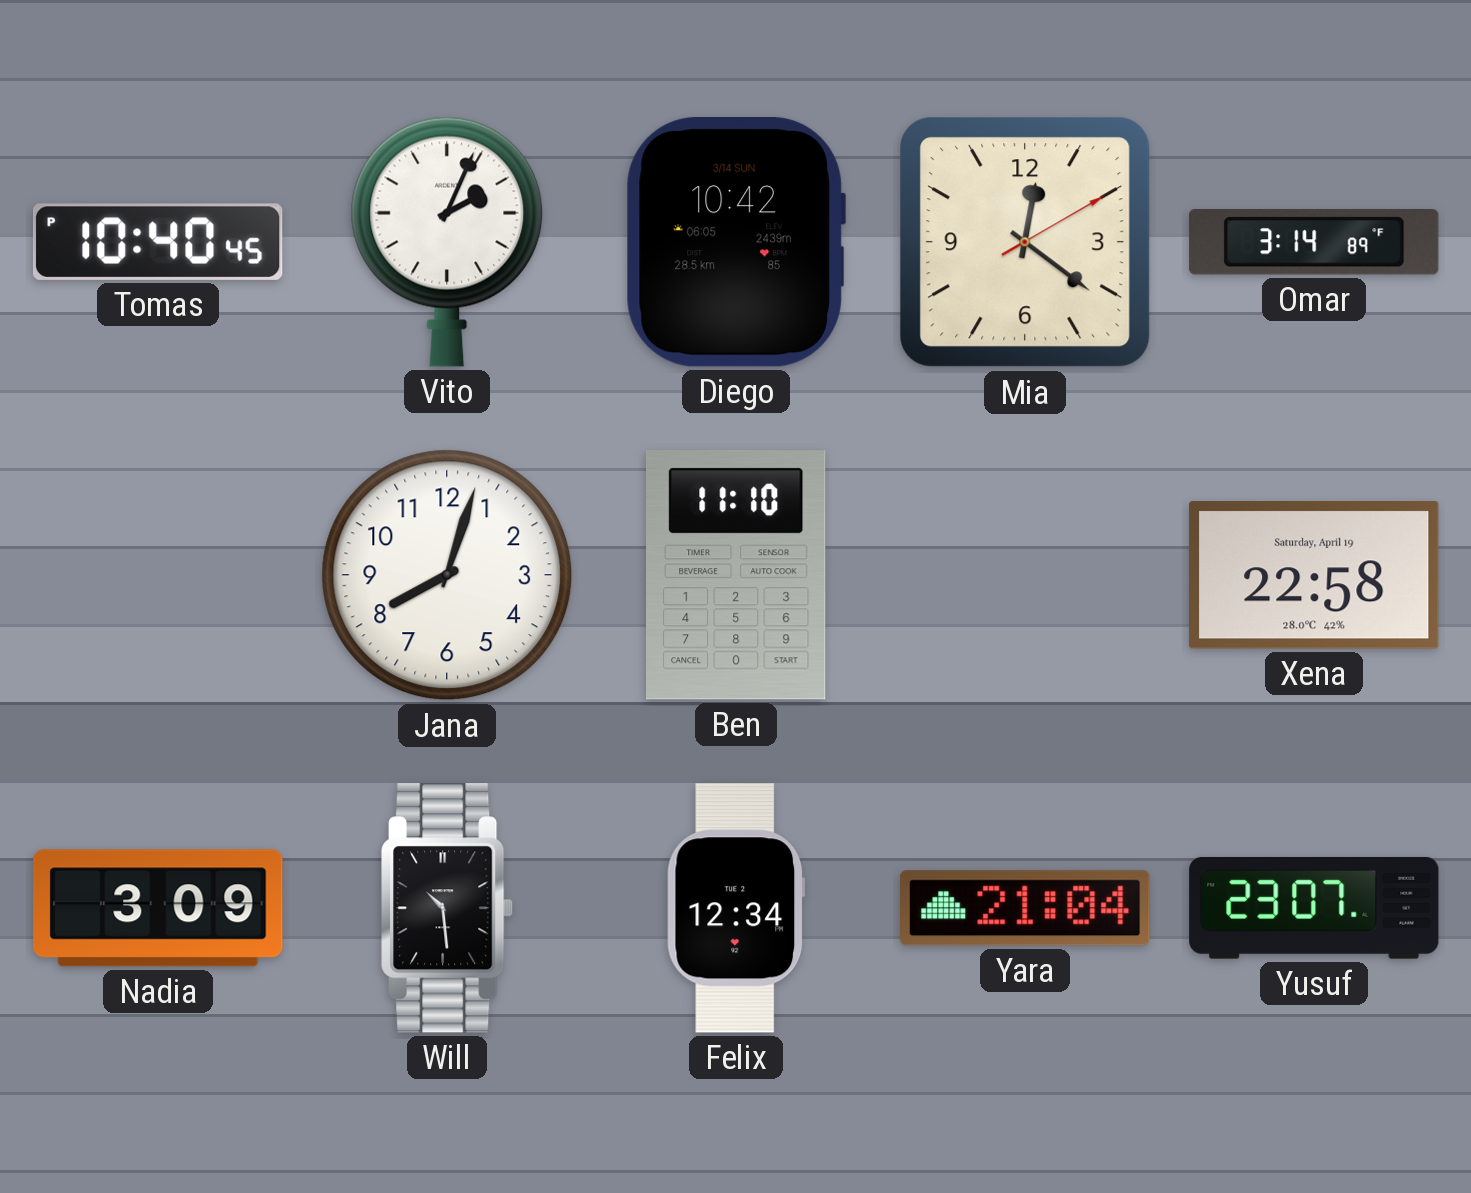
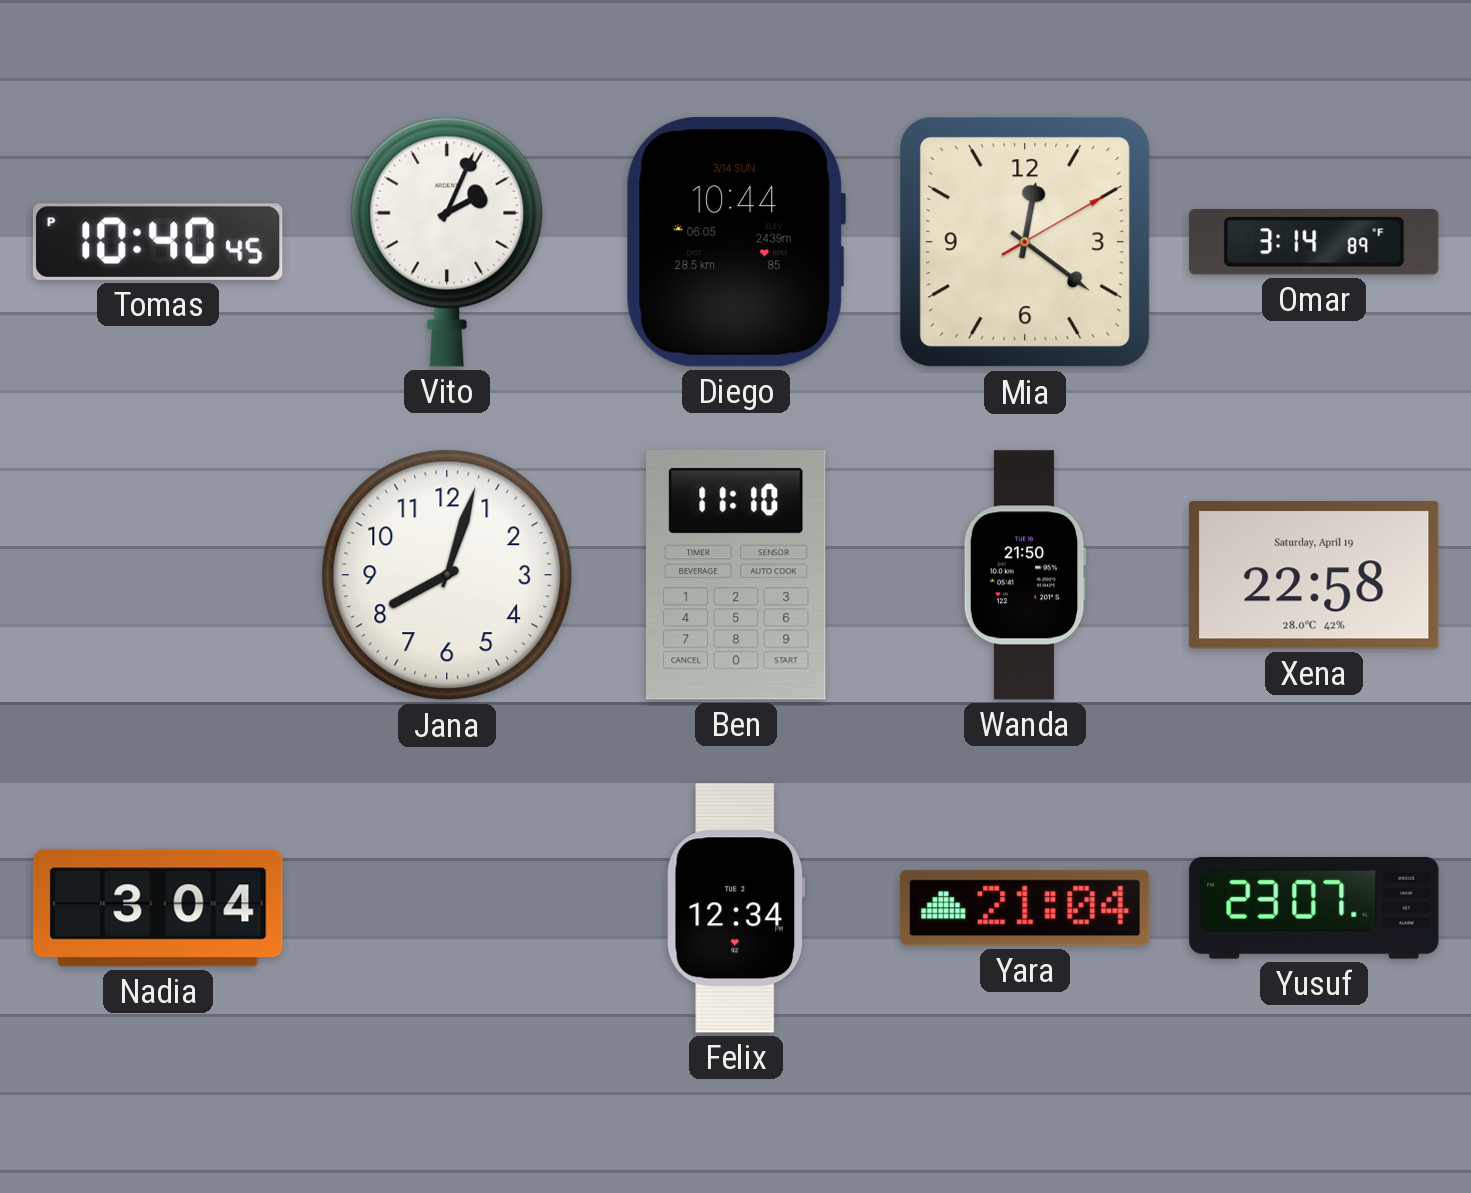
Diego: 10:42 -> 10:44 (736, 242)
Wanda: none -> 21:50 (1025, 575)
Nadia: 3:09 -> 3:04 (158, 908)
Will: 10:29 -> none (448, 908)
